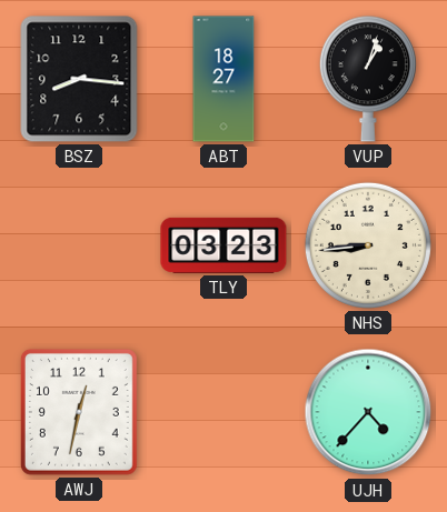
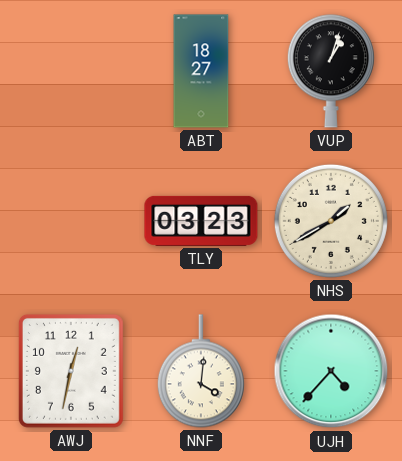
BSZ: 8:16 -> none (79, 79)
NHS: 8:44 -> 1:40 (331, 221)
NNF: none -> 4:01 (201, 371)
